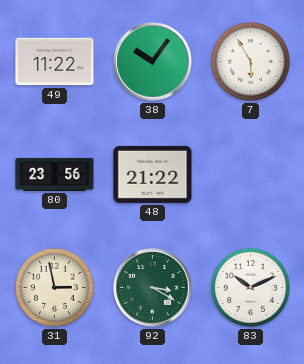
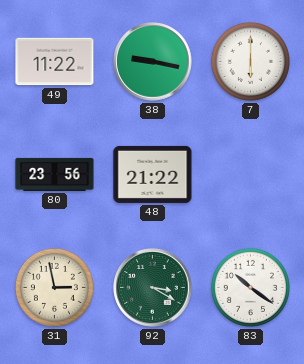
38: 10:06 -> 9:17 (153, 62)
7: 5:55 -> 6:00 (250, 61)
83: 10:11 -> 10:21 (250, 287)
